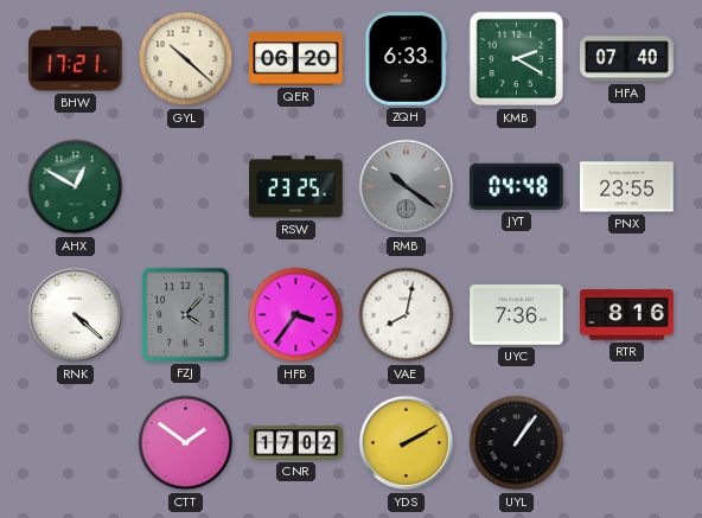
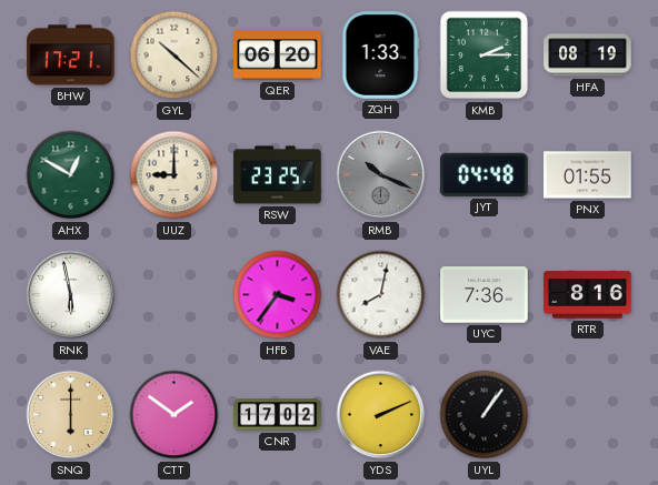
ZQH: 6:33 -> 1:33 (381, 55)
KMB: 2:20 -> 2:15 (485, 55)
HFA: 07:40 -> 08:19 (588, 55)
UUZ: none -> 9:00 (175, 175)
RMB: 10:21 -> 10:19 (381, 175)
PNX: 23:55 -> 01:55 (588, 175)
RNK: 4:22 -> 5:58 (71, 295)
FZJ: 4:07 -> none (185, 314)
SNQ: none -> 6:00 (71, 415)
YDS: 2:10 -> 2:11 (381, 415)
